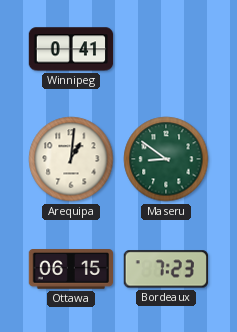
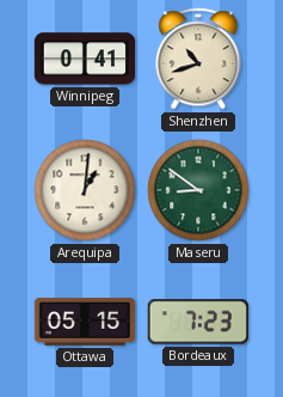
Shenzhen: none -> 10:42 (198, 59)
Ottawa: 06:15 -> 05:15 (85, 323)
